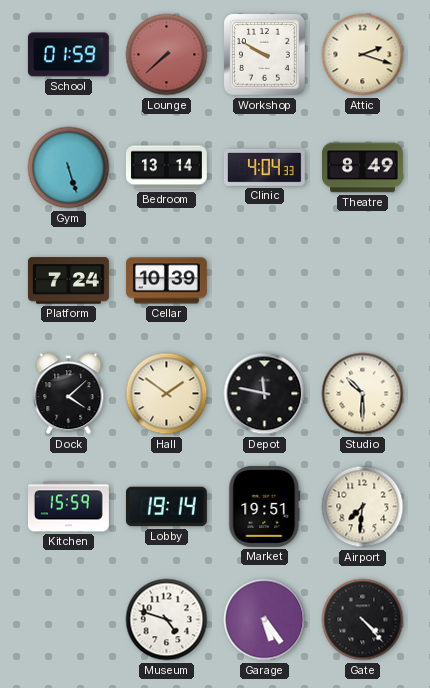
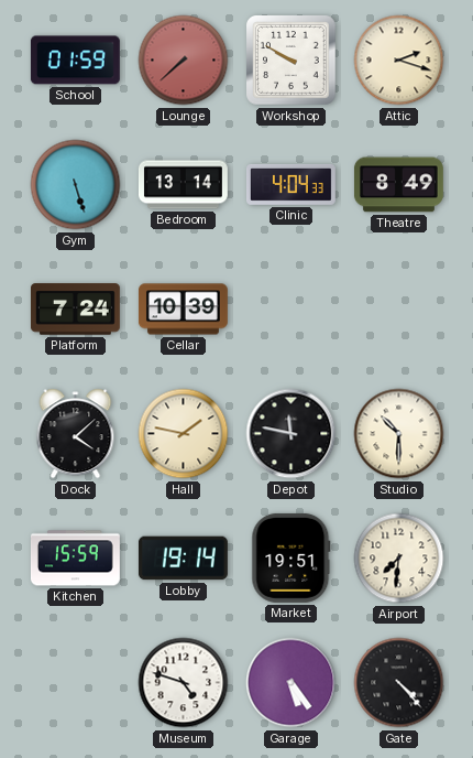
Hall: 1:51 -> 1:47 (184, 434)
